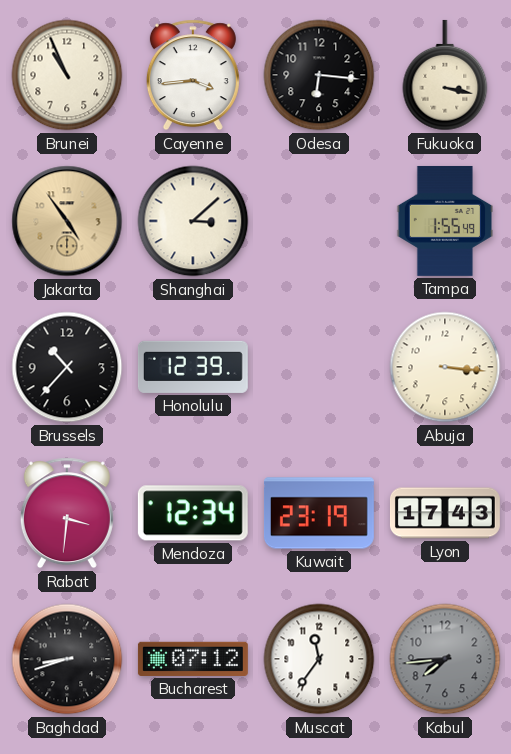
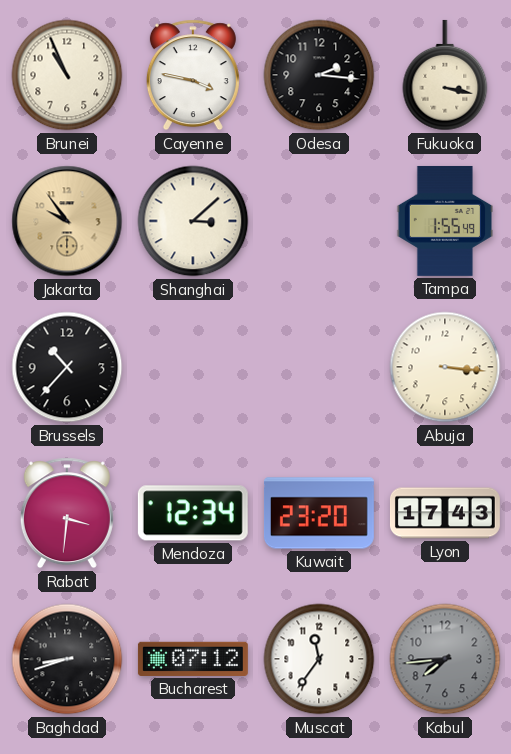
Cayenne: 3:44 -> 3:47 (193, 75)
Odesa: 6:16 -> 2:16 (319, 75)
Jakarta: 4:54 -> 9:54 (67, 221)
Honolulu: 12:39 -> none (193, 367)
Kuwait: 23:19 -> 23:20 (319, 513)
